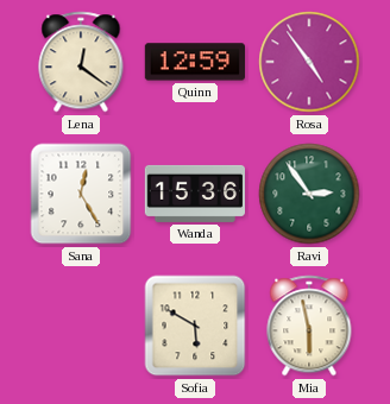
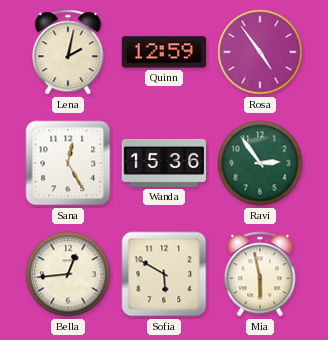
Lena: 12:21 -> 2:02 (68, 52)
Bella: none -> 12:44 (68, 274)
